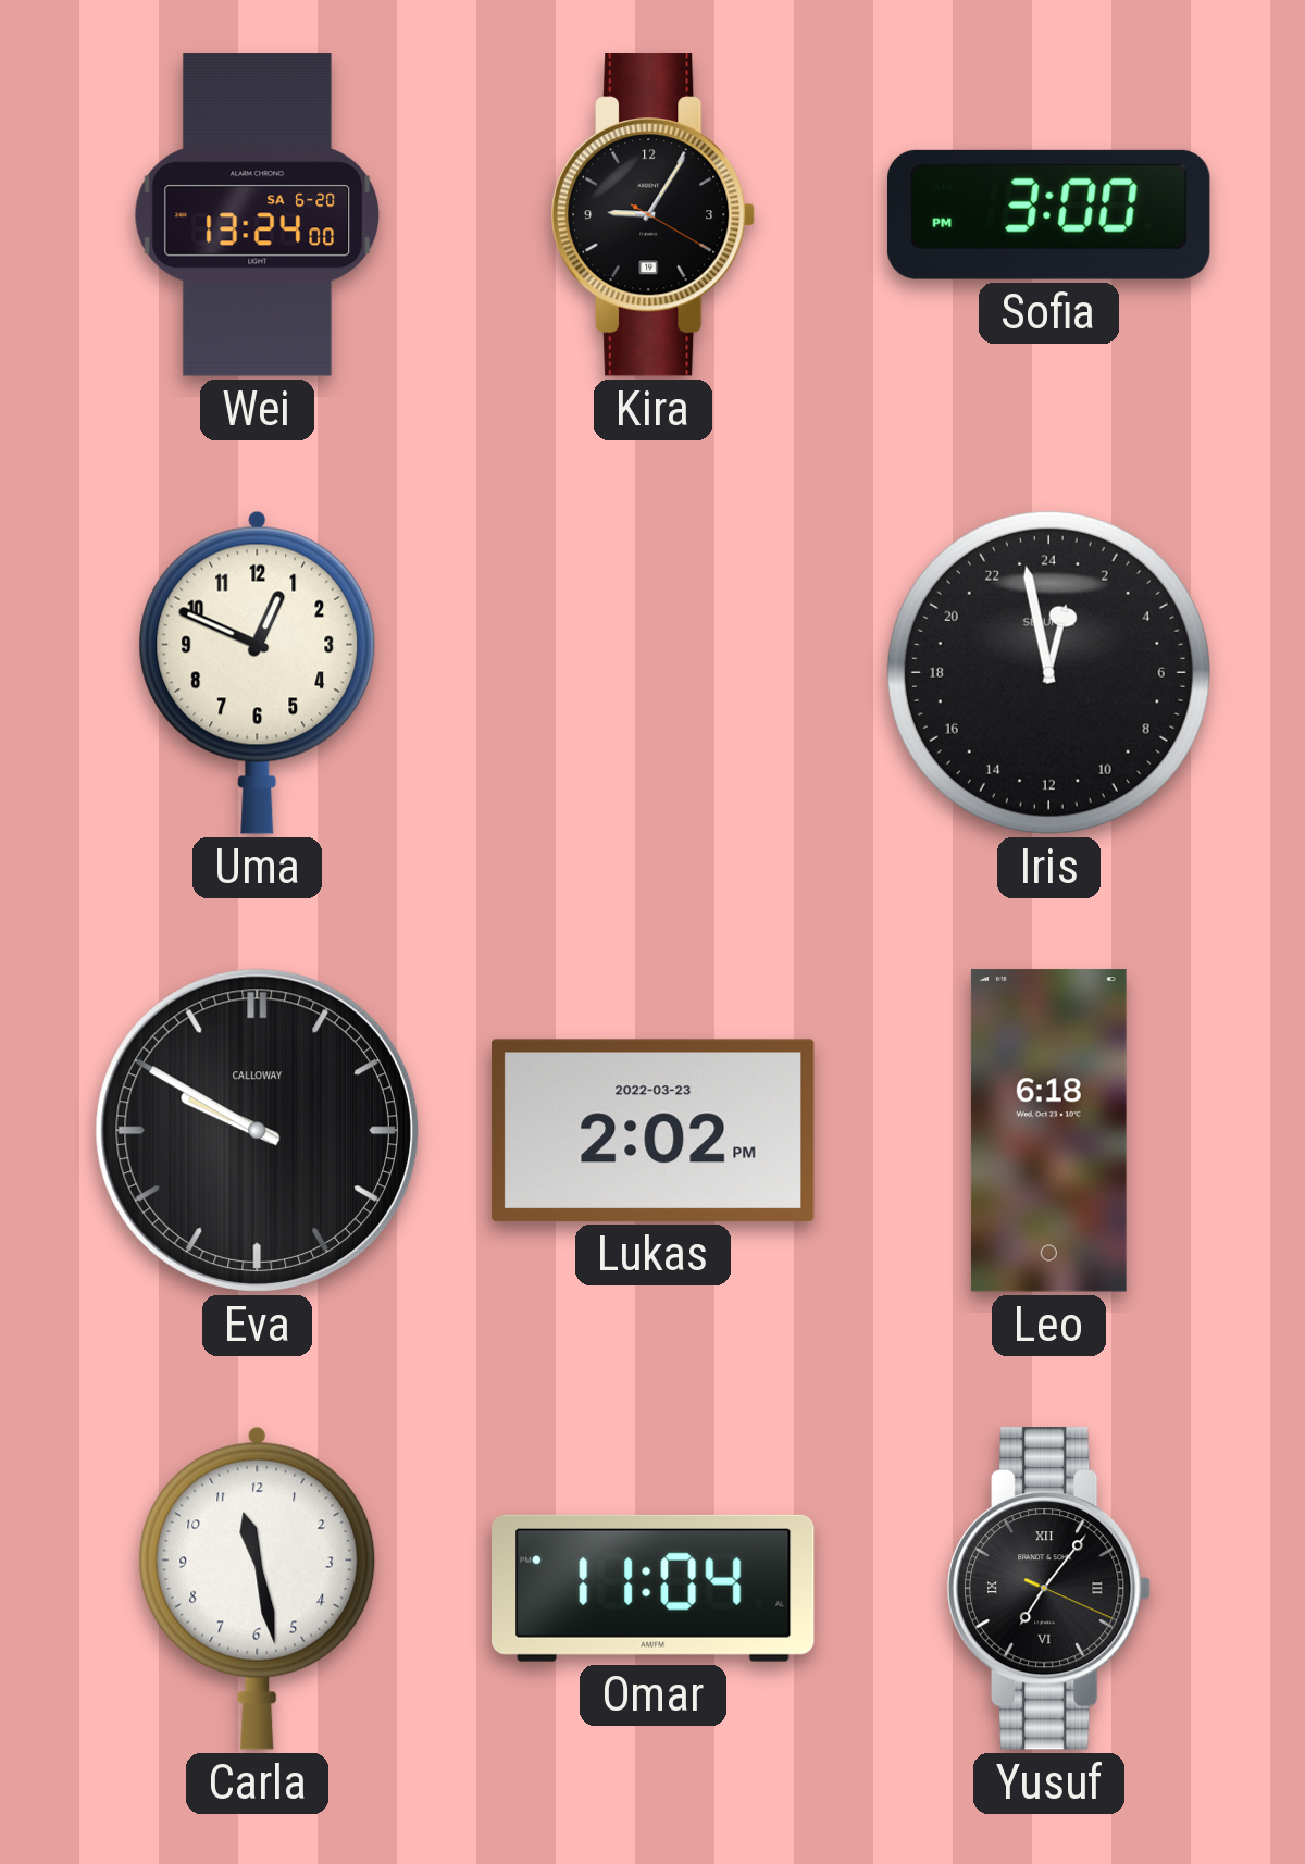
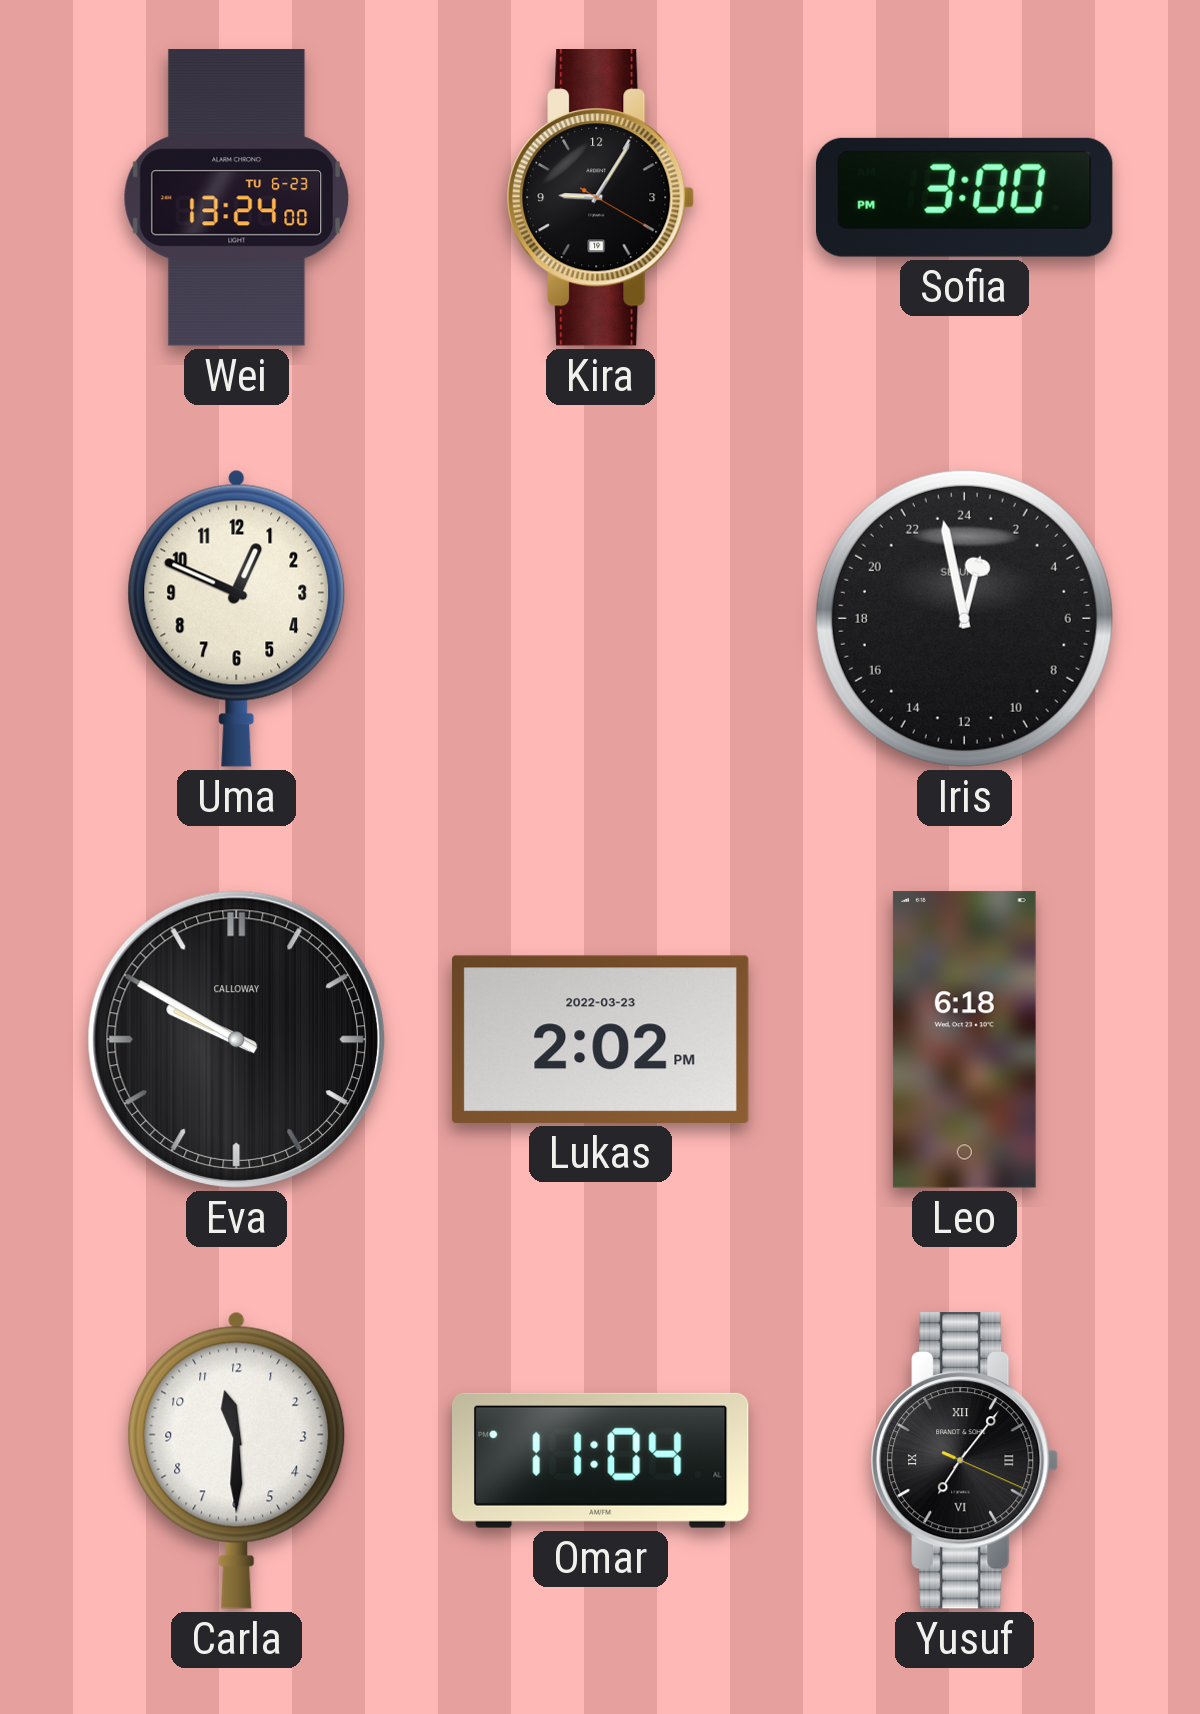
Wei date: SA 6-20 -> TU 6-23 (237, 198)
Carla: 11:28 -> 11:30 (237, 1460)
